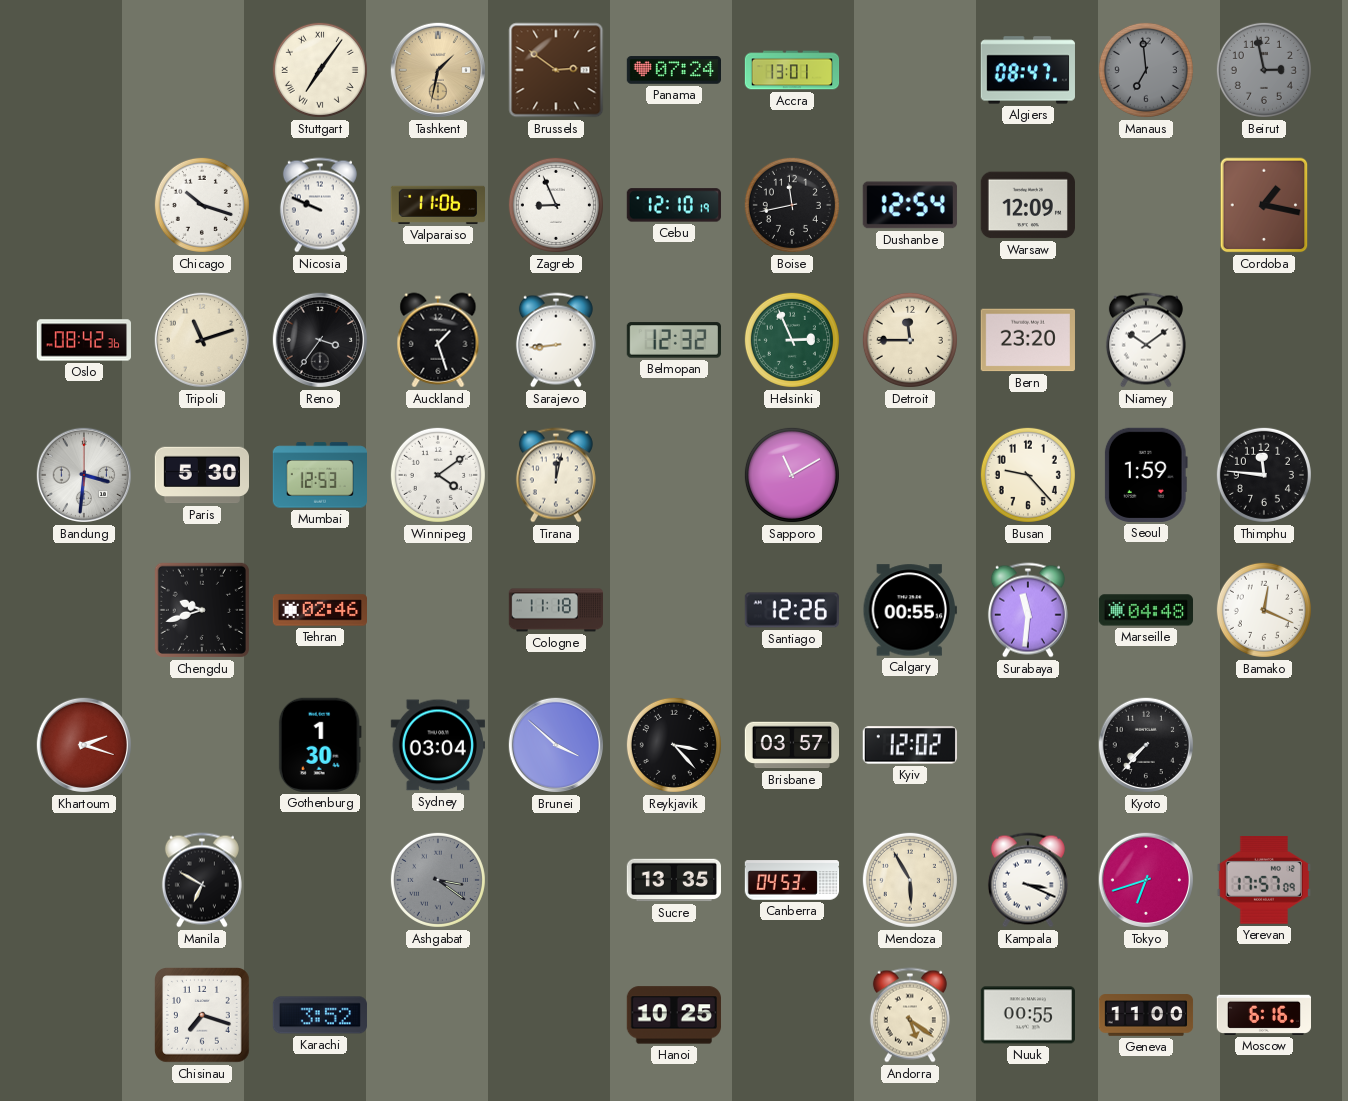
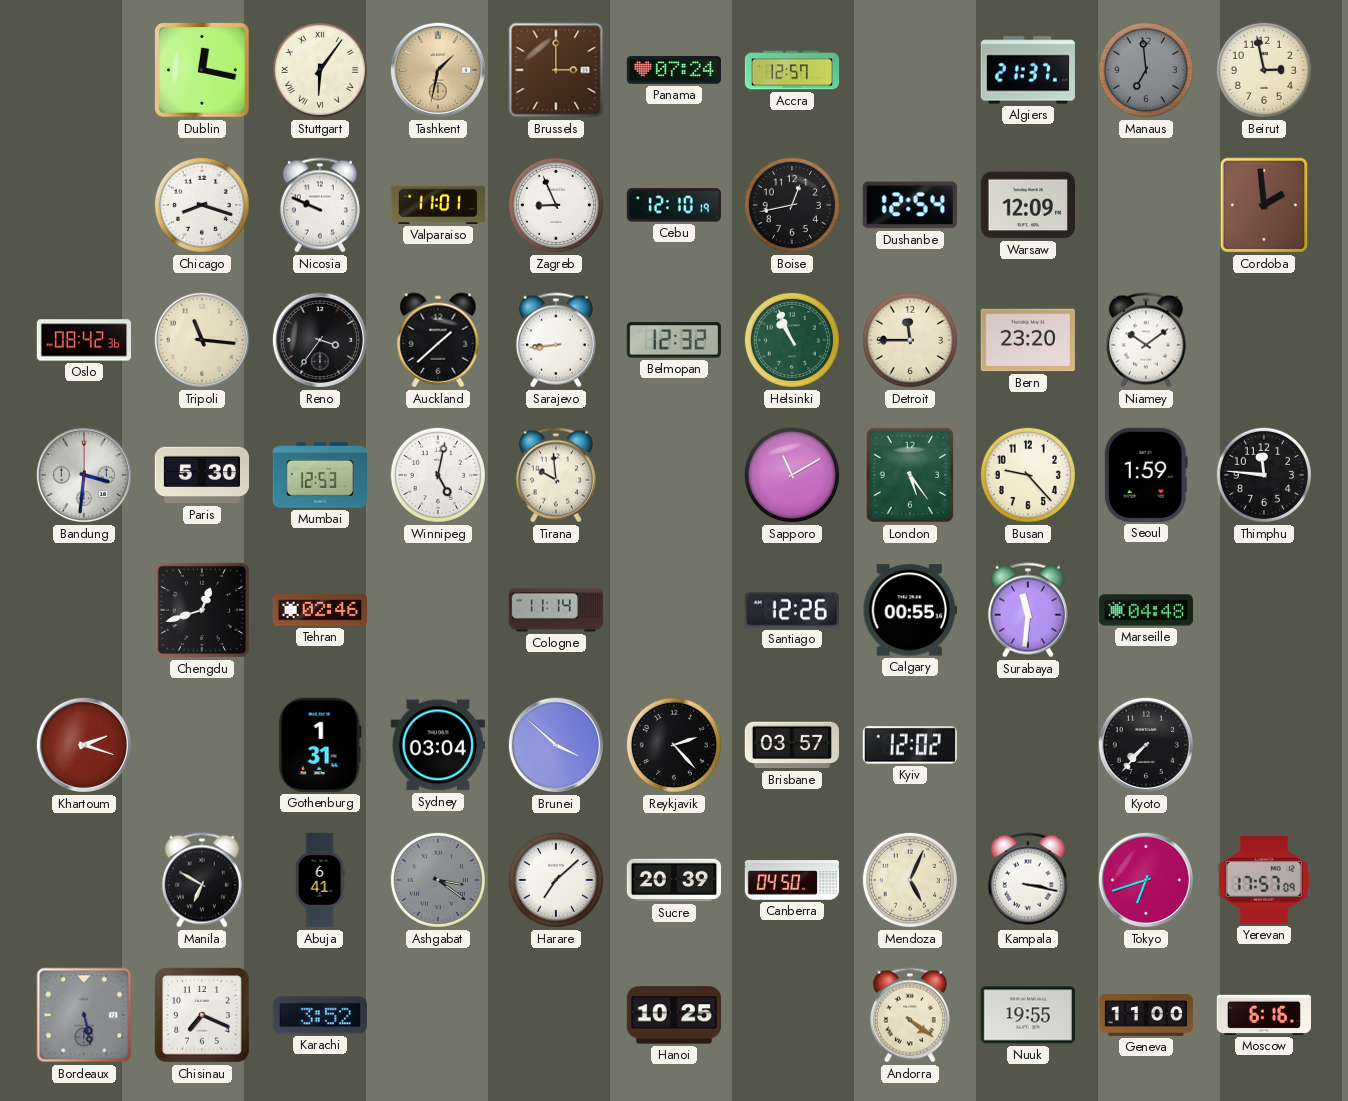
Dublin: none -> 12:17 (202, 70)
Stuttgart: 7:06 -> 6:06 (320, 70)
Brussels: 2:51 -> 3:00 (556, 70)
Accra: 13:01 -> 12:57 (792, 70)
Algiers: 08:47 -> 21:37 (1028, 70)
Beirut dial: grey -> cream (1264, 70)
Chicago: 10:18 -> 8:18 (202, 205)
Valparaiso: 11:06 -> 11:01 (437, 205)
Boise: 11:43 -> 12:43 (792, 205)
Cordoba: 1:17 -> 1:59 (1264, 205)
Tripoli: 11:12 -> 11:16 (202, 340)
Auckland: 1:27 -> 1:38 (438, 340)
Helsinki: 2:56 -> 10:56 (792, 340)
Winnipeg: 4:09 -> 5:02 (438, 475)
Tirana: 12:02 -> 9:59 (556, 475)
London: none -> 5:24 (910, 475)
Chengdu: 9:42 -> 12:42 (202, 610)
Cologne: 11:18 -> 11:14 (555, 610)
Bamako: 12:19 -> none (1264, 610)
Gothenburg: 1:30 -> 1:31 (320, 745)
Reykjavik: 3:23 -> 2:23 (674, 745)
Abuja: none -> 6:41 (320, 880)
Harare: none -> 7:08 (556, 880)
Sucre: 13:35 -> 20:39 (673, 880)
Canberra: 04:53 -> 04:50 (792, 880)
Mendoza: 5:55 -> 5:04 (910, 880)
Kampala: 3:19 -> 3:17 (1028, 880)
Bordeaux: none -> 5:28 (84, 1015)
Chisinau: 7:18 -> 7:19 (203, 1016)
Andorra: 5:21 -> 4:21 (910, 1015)
Nuuk: 00:55 -> 19:55 (1028, 1015)
